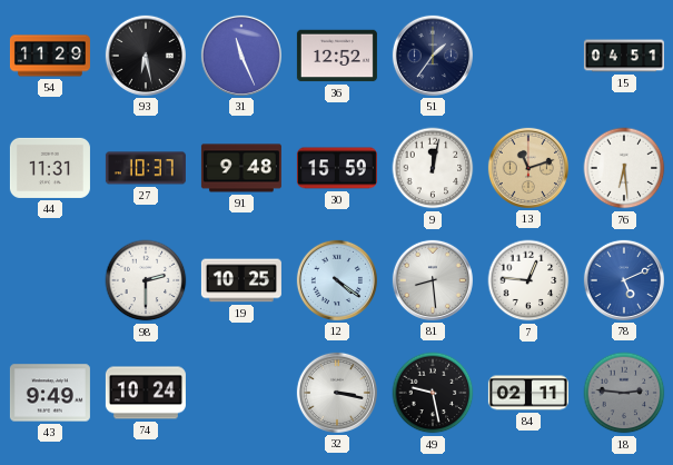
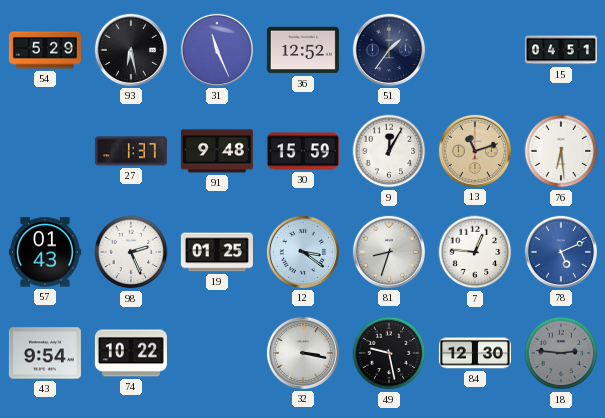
54: 11:29 -> 5:29 (45, 50)
44: 11:31 -> none (50, 168)
27: 10:37 -> 1:37 (131, 151)
9: 12:02 -> 12:05 (389, 151)
57: none -> 01:43 (45, 252)
98: 2:30 -> 2:26 (131, 252)
19: 10:25 -> 01:25 (217, 252)
12: 4:21 -> 3:21 (303, 252)
81: 8:29 -> 8:33 (389, 252)
43: 9:49 -> 9:54 (45, 353)
74: 10:24 -> 10:22 (131, 353)
84: 02:11 -> 12:30 (475, 353)
